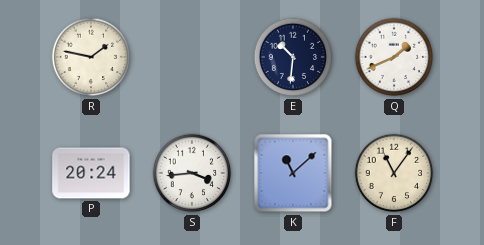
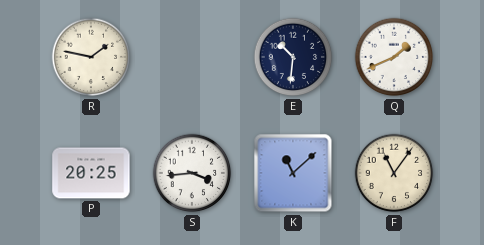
P: 20:24 -> 20:25 (91, 173)
